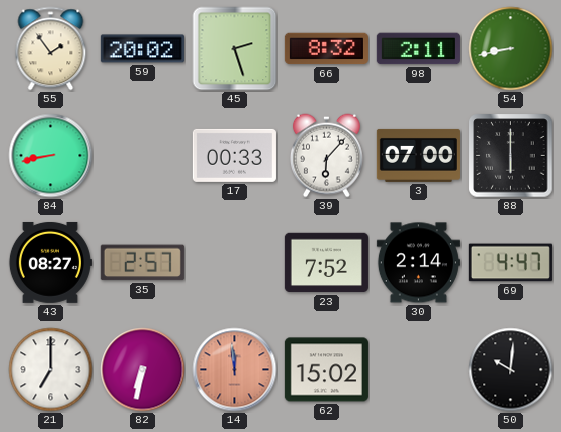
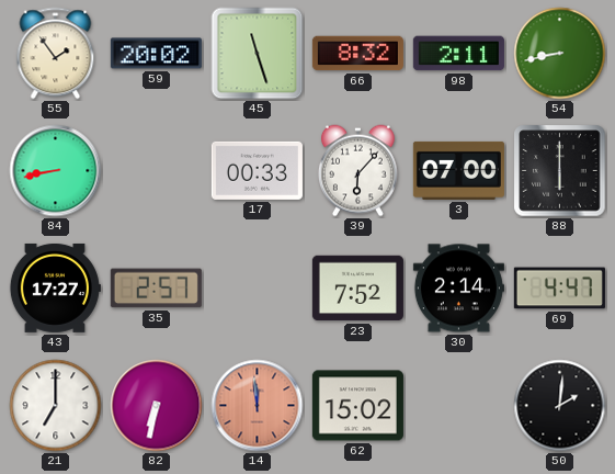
45: 2:27 -> 11:27 (258, 54)
43: 08:27 -> 17:27 (55, 287)
50: 10:01 -> 2:01 (560, 406)
